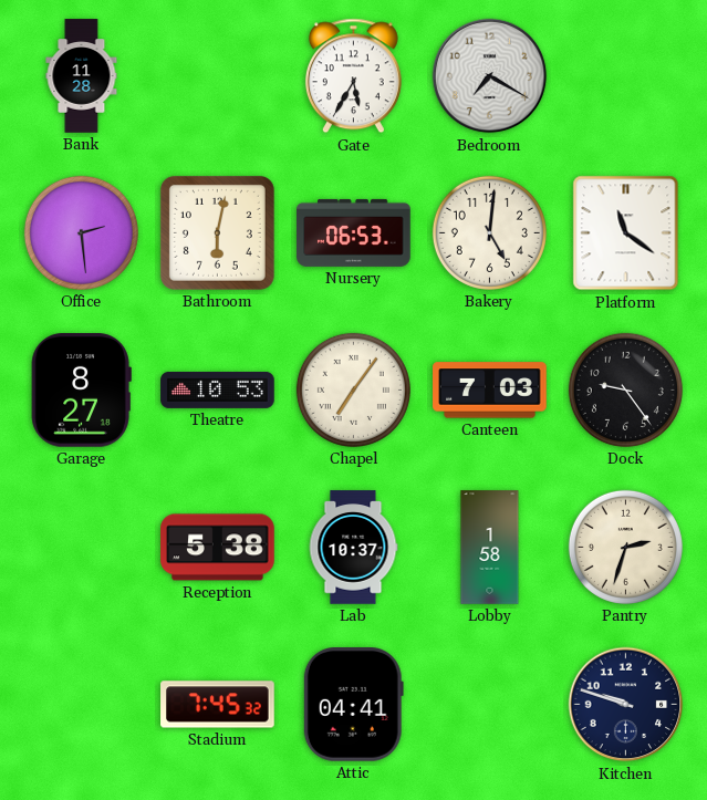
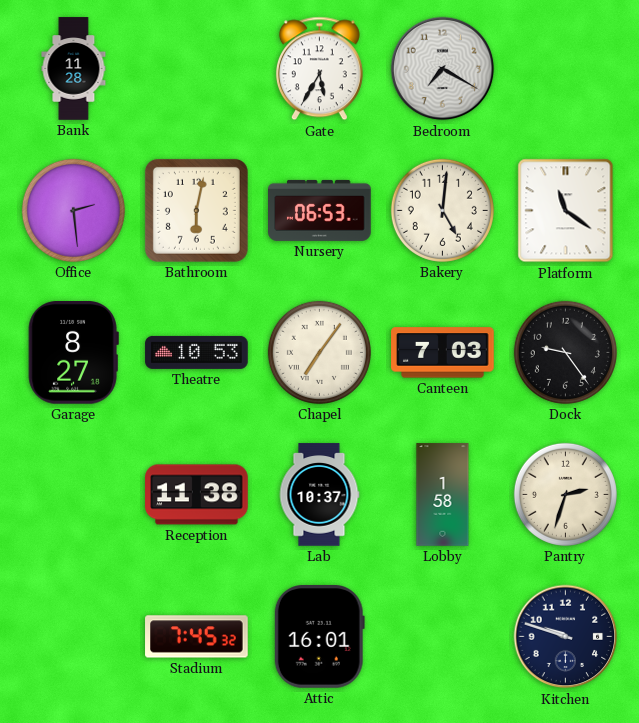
Reception: 5:38 -> 11:38 (197, 495)
Attic: 04:41 -> 16:01 (319, 637)
